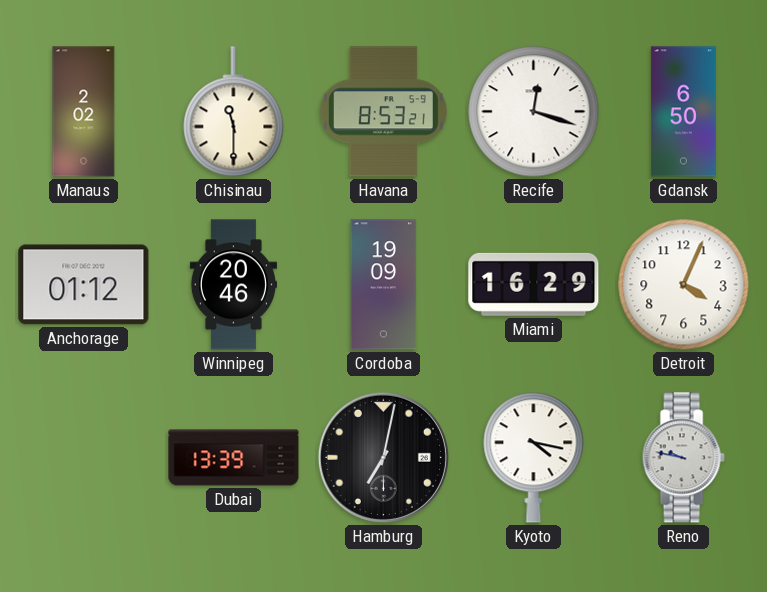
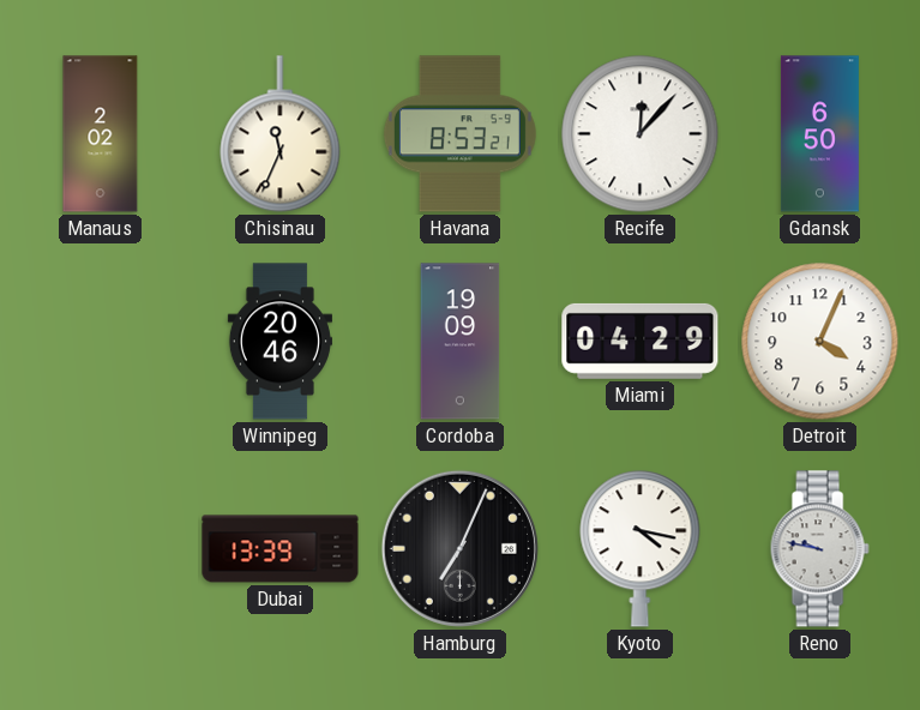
Chisinau: 11:30 -> 11:34 (281, 134)
Recife: 12:18 -> 12:07 (641, 134)
Anchorage: 01:12 -> none (84, 285)
Miami: 16:29 -> 04:29 (641, 341)
Hamburg: 7:02 -> 7:04 (459, 548)
